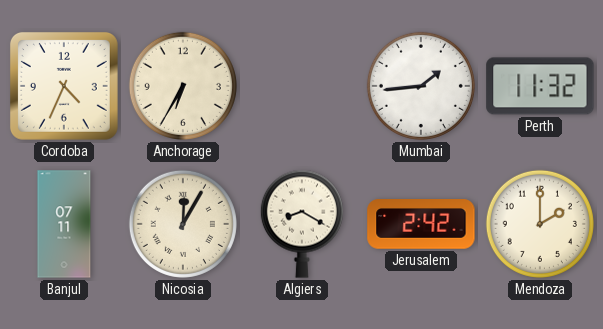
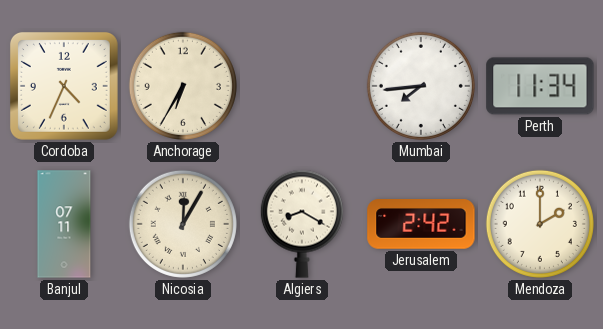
Mumbai: 1:44 -> 7:44 (421, 86)
Perth: 11:32 -> 11:34 (540, 86)
